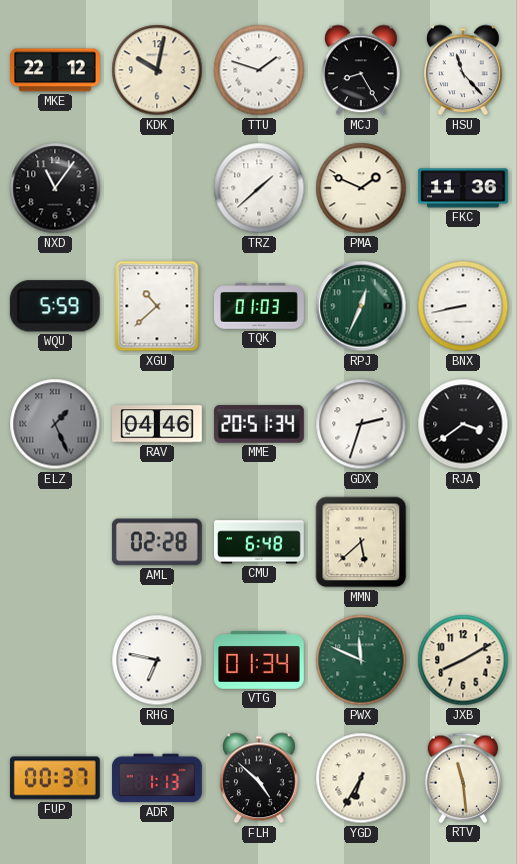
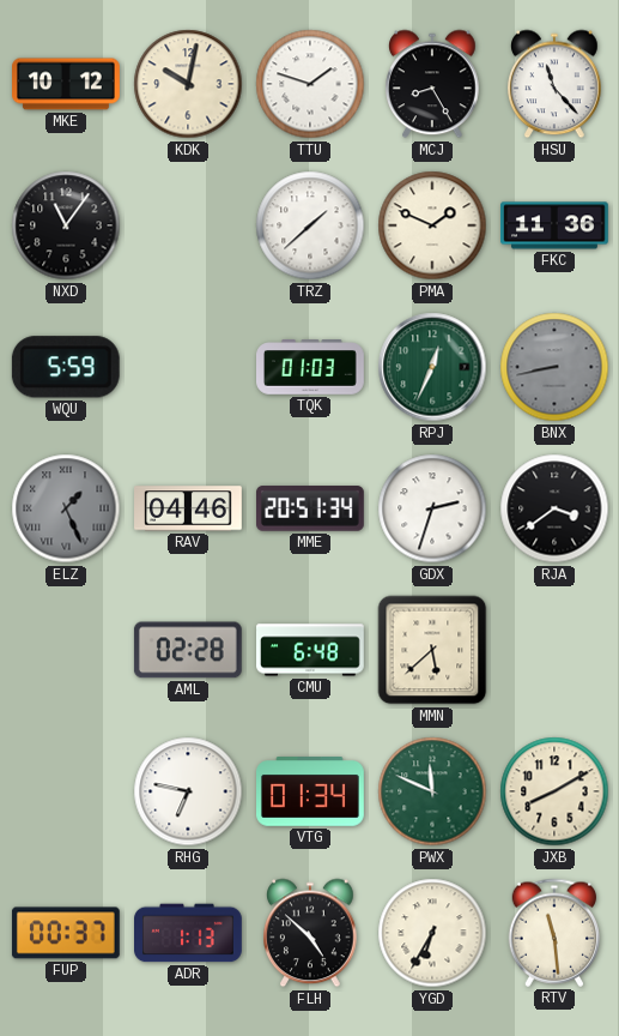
MKE: 22:12 -> 10:12 (67, 84)
XGU: 10:38 -> none (157, 306)
BNX dial: white -> grey (554, 367)
